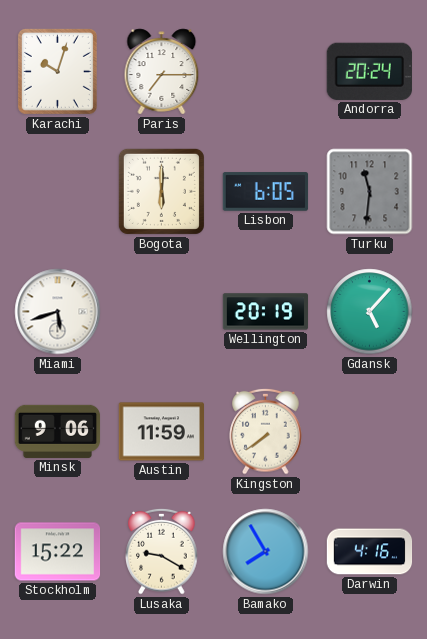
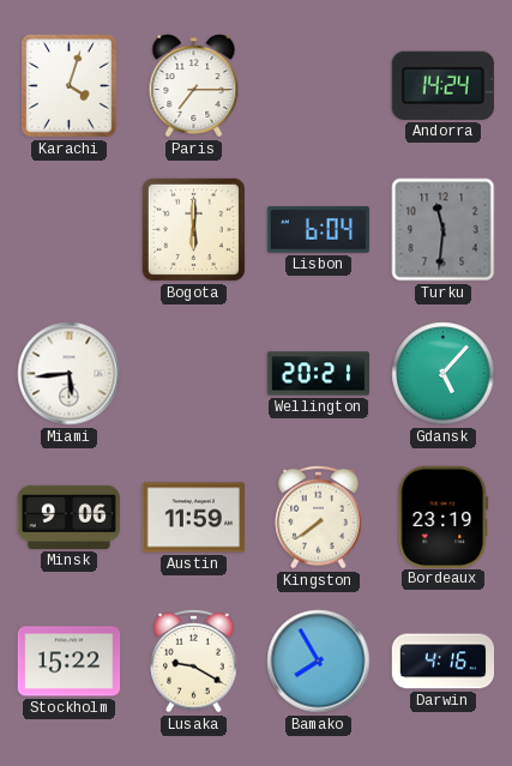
Karachi: 10:03 -> 4:03 (68, 85)
Andorra: 20:24 -> 14:24 (442, 85)
Lisbon: 6:05 -> 6:04 (319, 230)
Miami: 5:42 -> 5:44 (70, 374)
Wellington: 20:19 -> 20:21 (319, 374)
Bordeaux: none -> 23:19 (444, 517)
